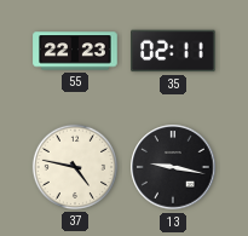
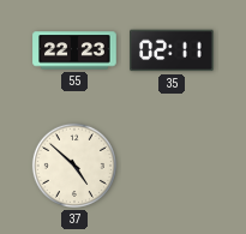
37: 4:47 -> 4:52 (74, 166)
13: 9:17 -> none (173, 167)
